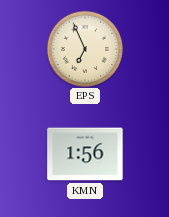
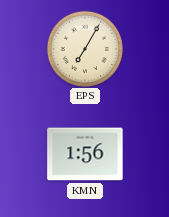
EPS: 6:56 -> 7:05 (84, 48)
